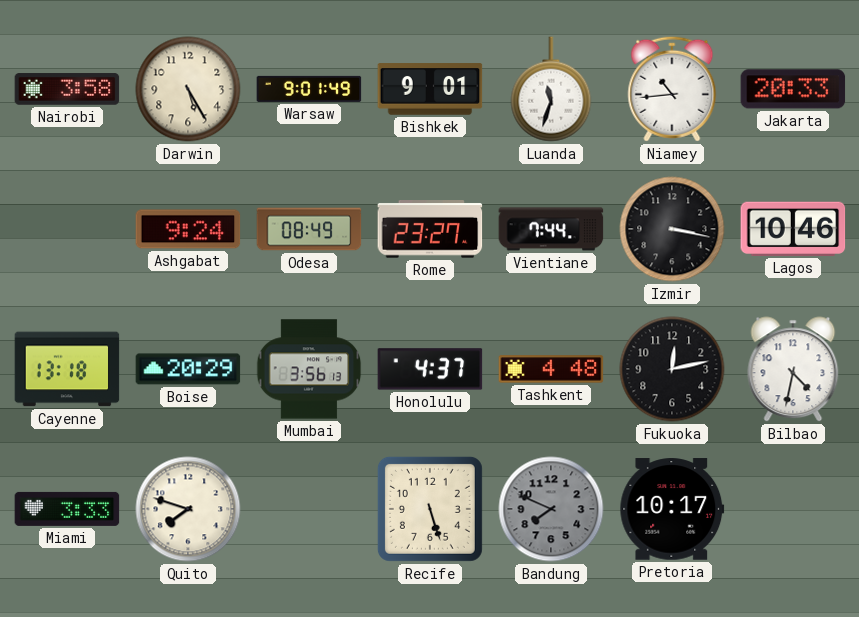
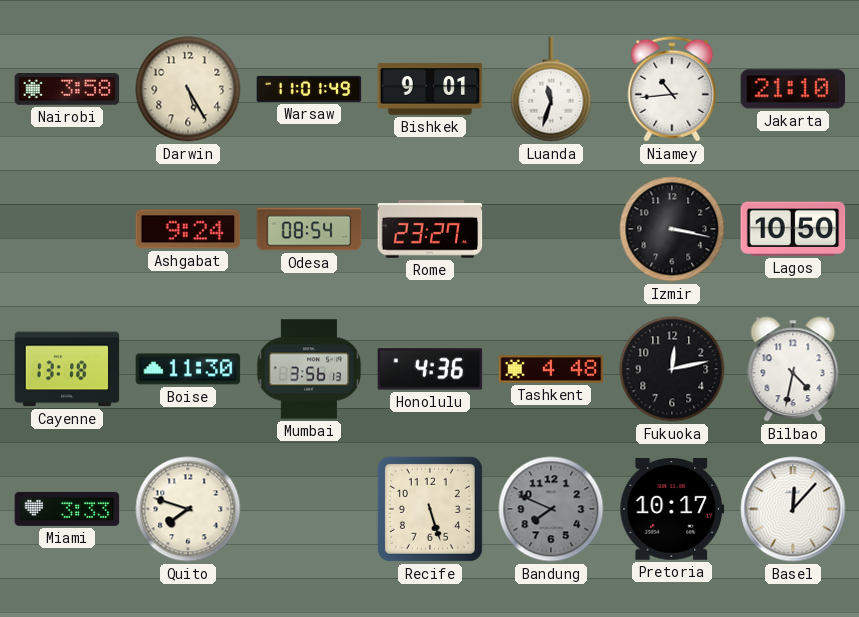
Warsaw: 9:01 -> 11:01 (309, 89)
Jakarta: 20:33 -> 21:10 (793, 89)
Odesa: 08:49 -> 08:54 (309, 229)
Vientiane: 7:44 -> none (551, 229)
Lagos: 10:46 -> 10:50 (793, 229)
Boise: 20:29 -> 11:30 (188, 369)
Honolulu: 4:37 -> 4:36 (430, 369)
Basel: none -> 12:07 (793, 509)
